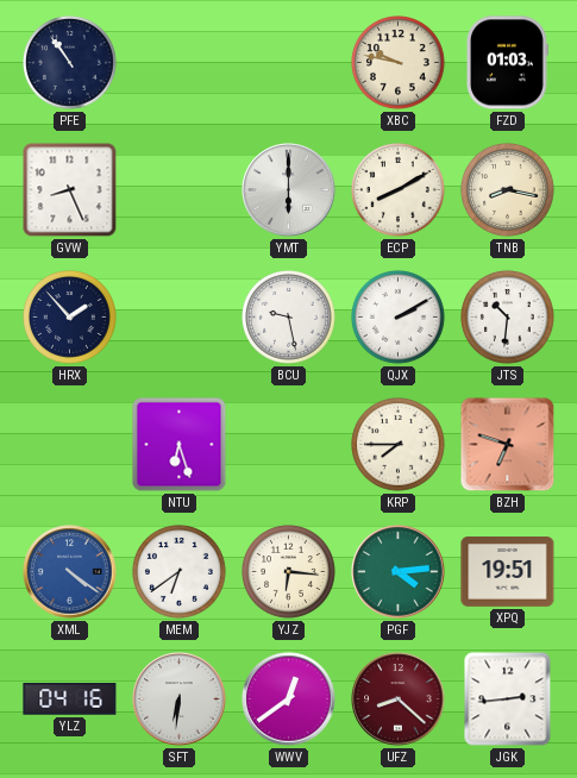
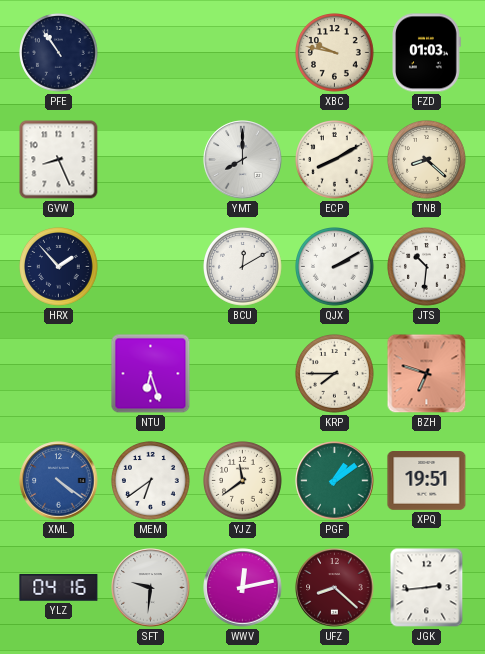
YMT: 6:00 -> 8:00 (243, 160)
TNB: 8:17 -> 8:22 (427, 160)
BCU: 9:28 -> 12:10 (243, 267)
YJZ: 6:16 -> 11:39 (243, 481)
PGF: 4:14 -> 1:09 (335, 481)
SFT: 6:31 -> 9:31 (151, 588)
WWV: 12:39 -> 12:13 (243, 588)
